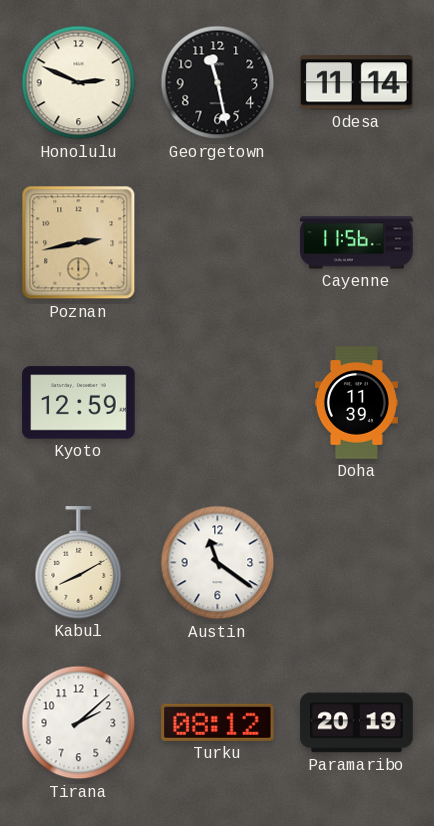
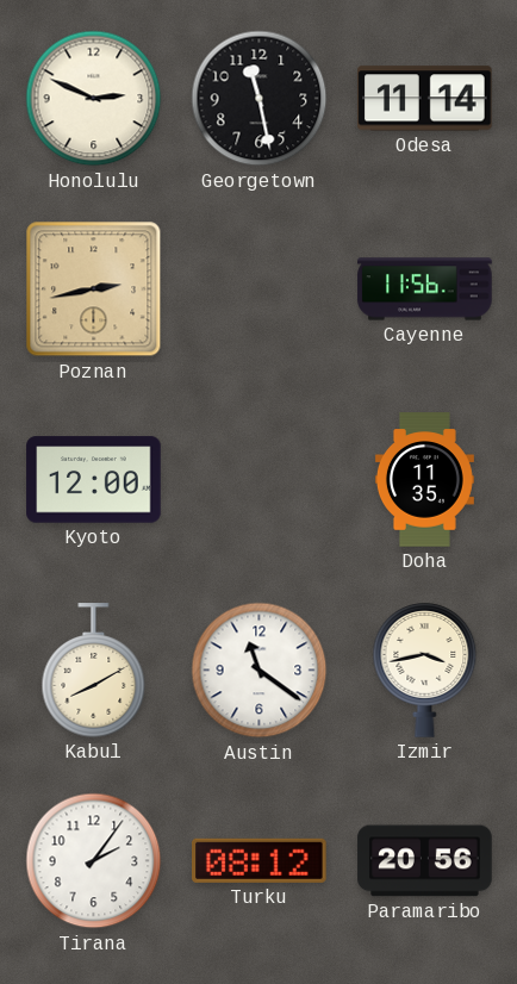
Kyoto: 12:59 -> 12:00 (94, 480)
Doha: 11:39 -> 11:35 (424, 480)
Izmir: none -> 3:43 (425, 671)
Tirana: 2:08 -> 2:06 (94, 861)
Paramaribo: 20:19 -> 20:56 (425, 861)
